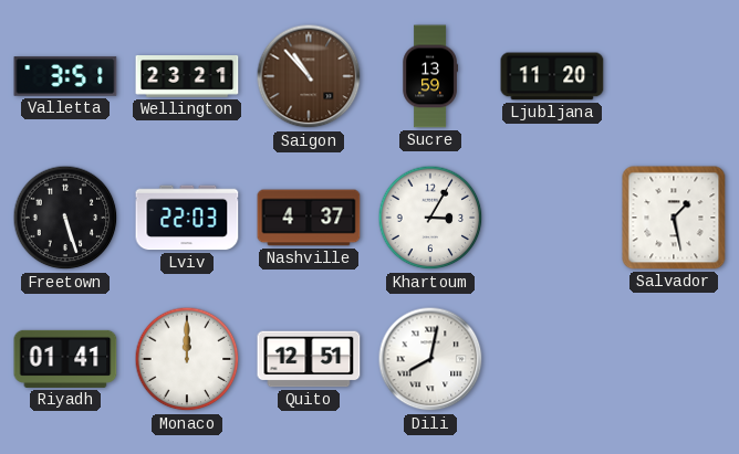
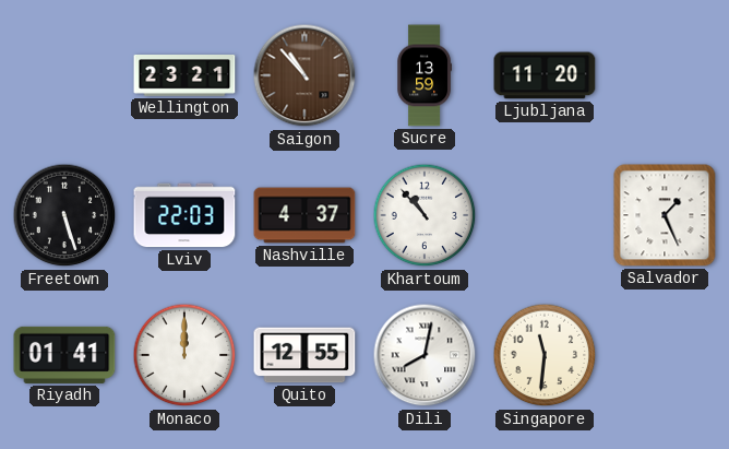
Valletta: 3:51 -> none (65, 76)
Khartoum: 3:05 -> 10:53 (425, 215)
Salvador: 1:28 -> 1:26 (665, 215)
Quito: 12:51 -> 12:55 (304, 355)
Singapore: none -> 11:31 (545, 355)
